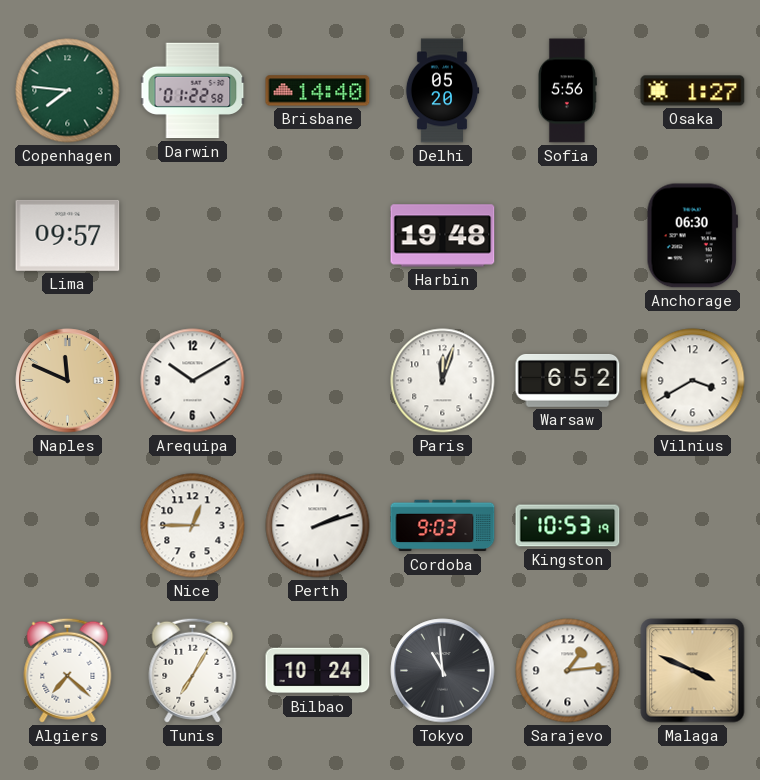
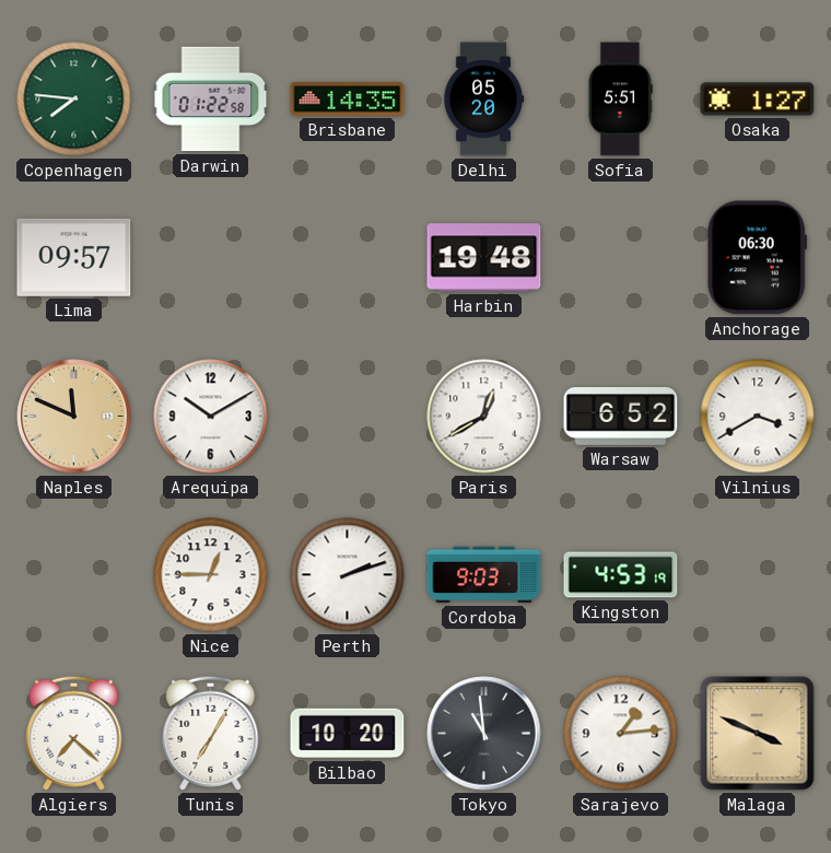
Brisbane: 14:40 -> 14:35 (348, 100)
Sofia: 5:56 -> 5:51 (620, 100)
Paris: 12:03 -> 12:40 (484, 417)
Kingston: 10:53 -> 4:53 (621, 575)
Bilbao: 10:24 -> 10:20 (348, 734)
